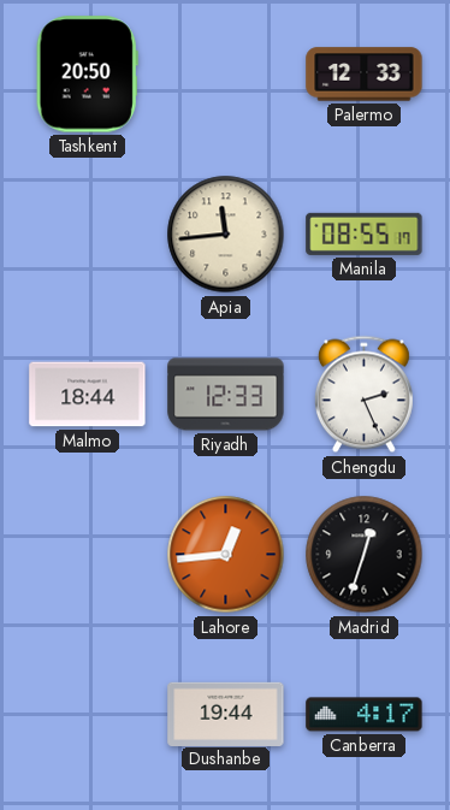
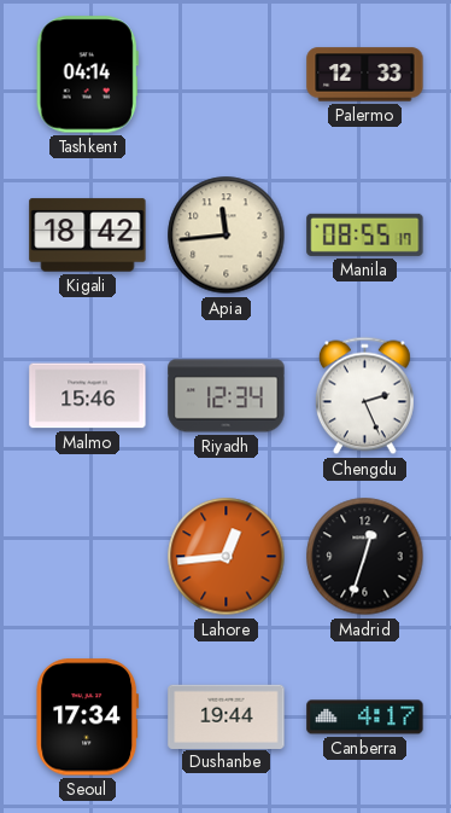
Tashkent: 20:50 -> 04:14 (87, 75)
Kigali: none -> 18:42 (88, 236)
Malmo: 18:44 -> 15:46 (88, 396)
Riyadh: 12:33 -> 12:34 (227, 396)
Seoul: none -> 17:34 (88, 718)
